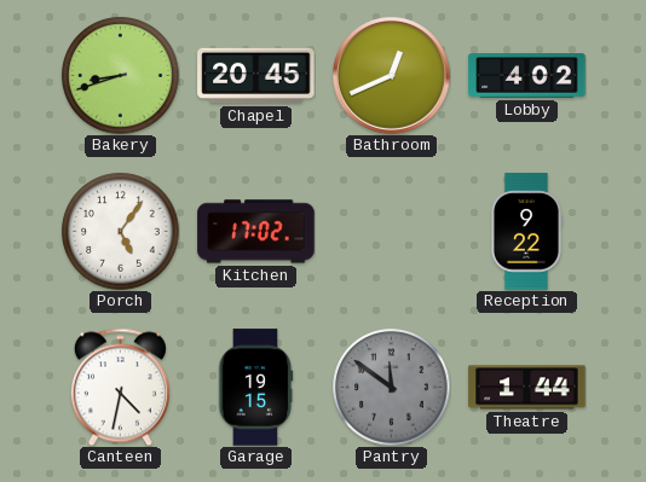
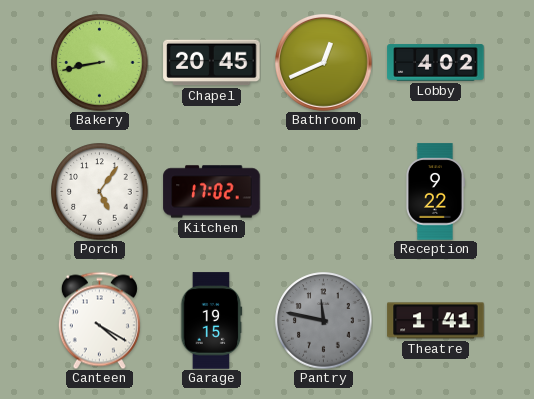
Bakery: 8:42 -> 8:43 (100, 63)
Canteen: 4:32 -> 4:20 (99, 320)
Pantry: 11:51 -> 11:47 (324, 321)
Theatre: 1:44 -> 1:41 (436, 321)
